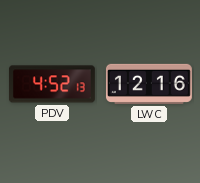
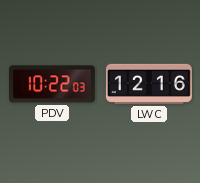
PDV: 4:52 -> 10:22 (52, 84)
